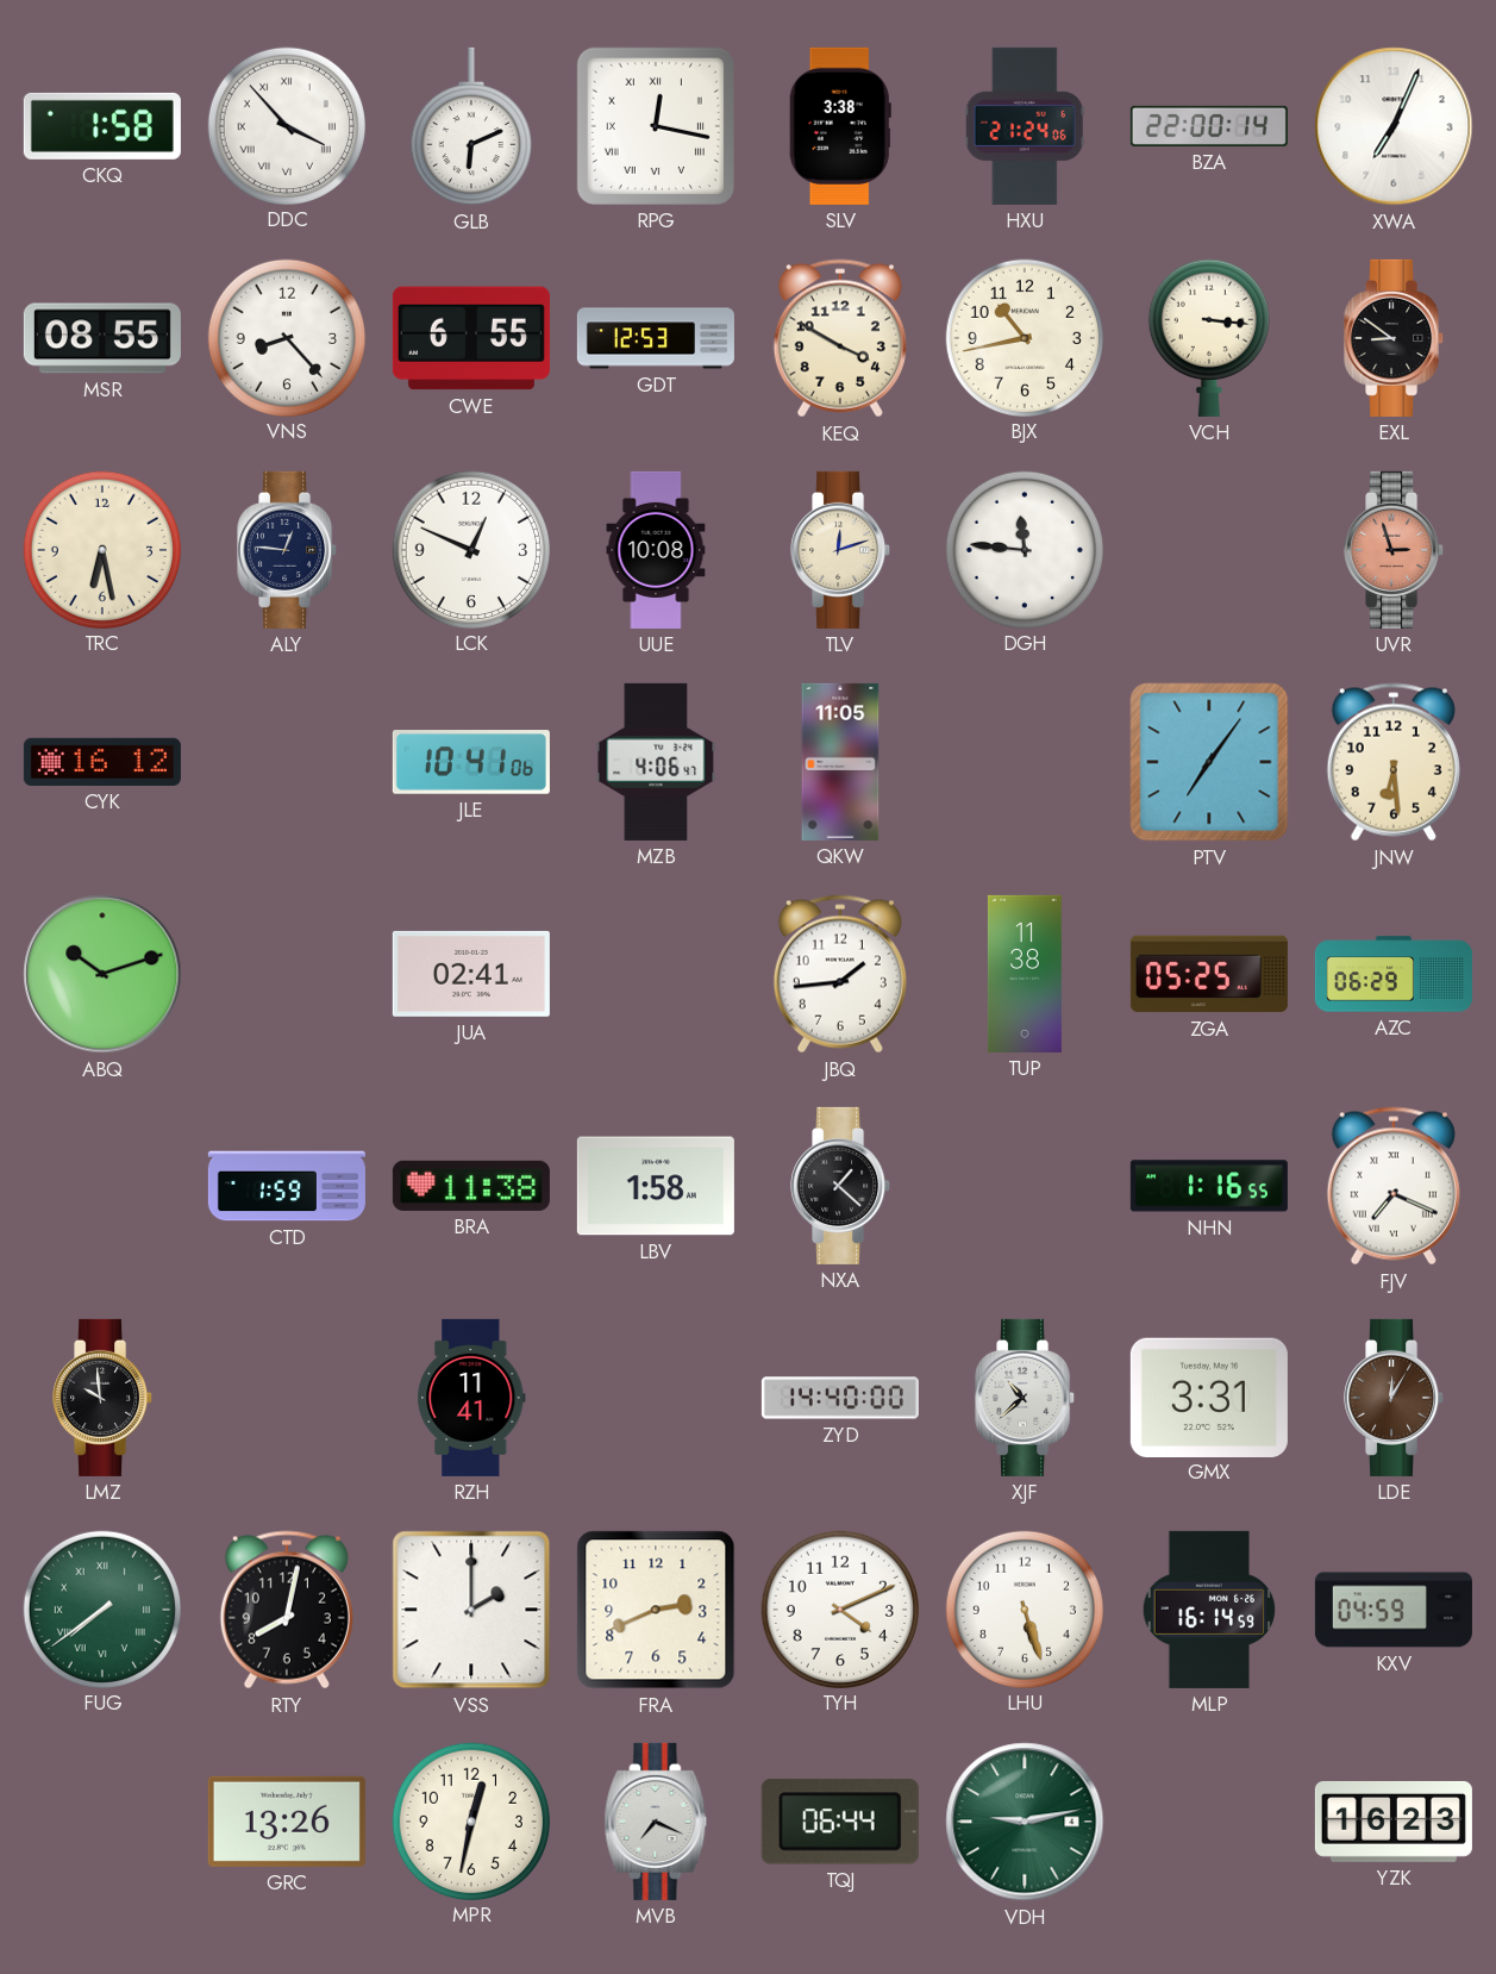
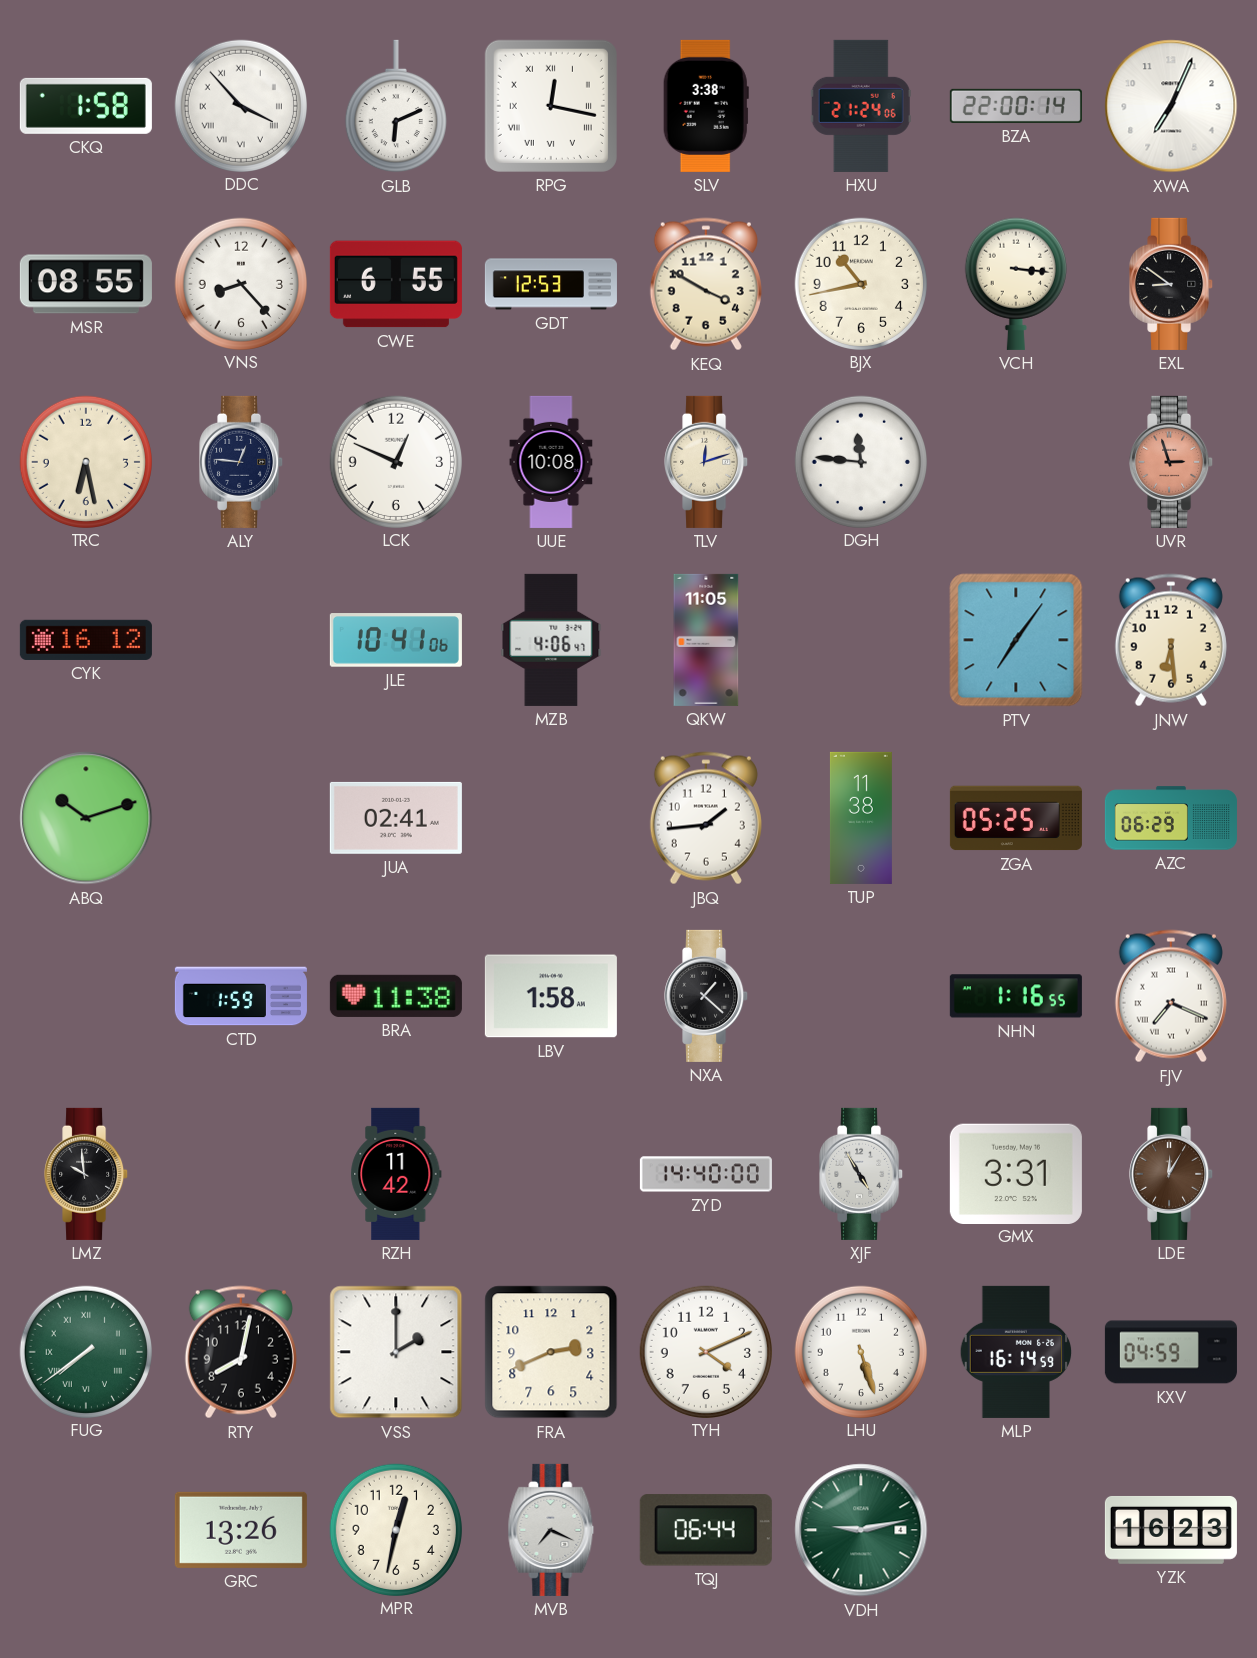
RZH: 11:41 -> 11:42 (396, 1174)
XJF: 10:38 -> 4:55 (862, 1174)
